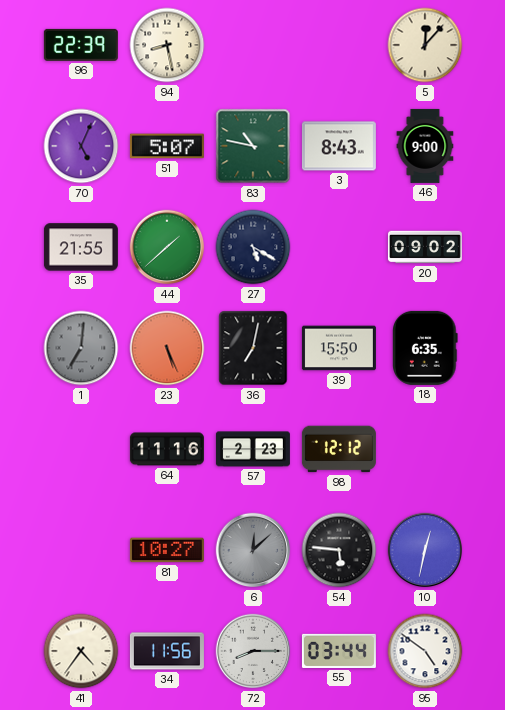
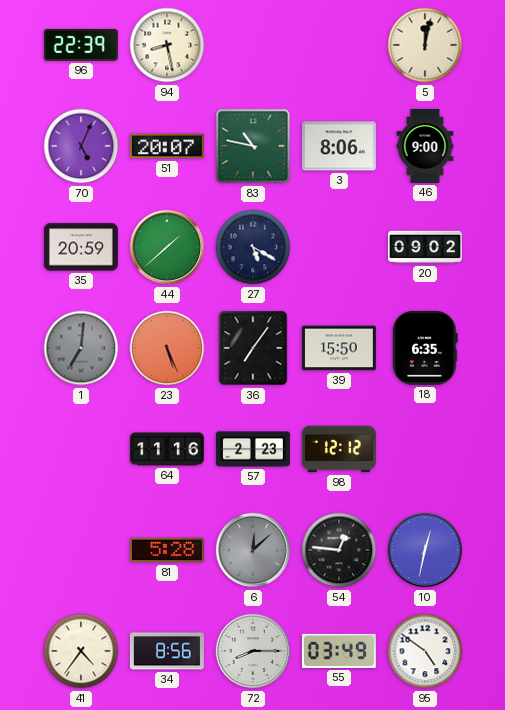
5: 12:07 -> 12:02 (425, 45)
51: 5:07 -> 20:07 (167, 146)
3: 8:43 -> 8:06 (339, 146)
35: 21:55 -> 20:59 (81, 247)
36: 7:02 -> 7:06 (253, 348)
81: 10:27 -> 5:28 (167, 550)
54: 5:46 -> 12:46 (339, 550)
34: 11:56 -> 8:56 (167, 651)
55: 03:44 -> 03:49 (339, 651)
